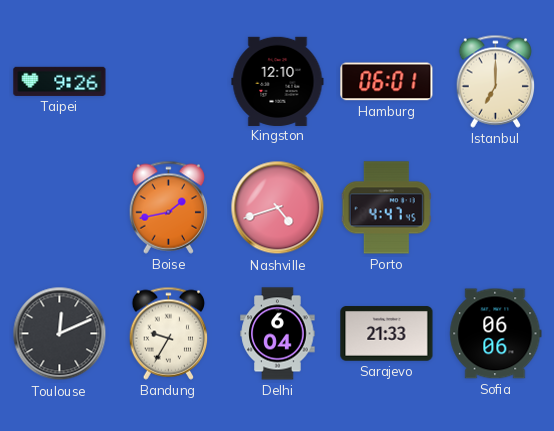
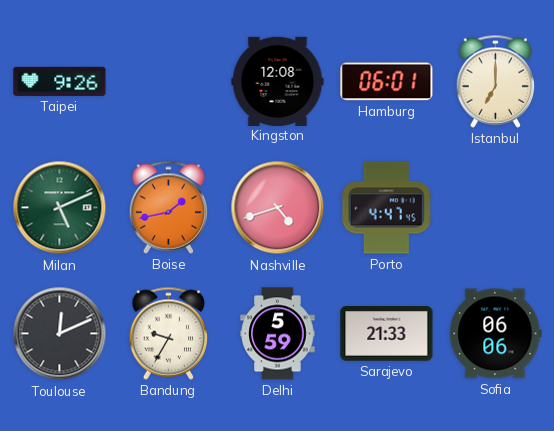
Kingston: 12:10 -> 12:08 (278, 81)
Milan: none -> 5:11 (60, 208)
Delhi: 6:04 -> 5:59 (278, 334)
